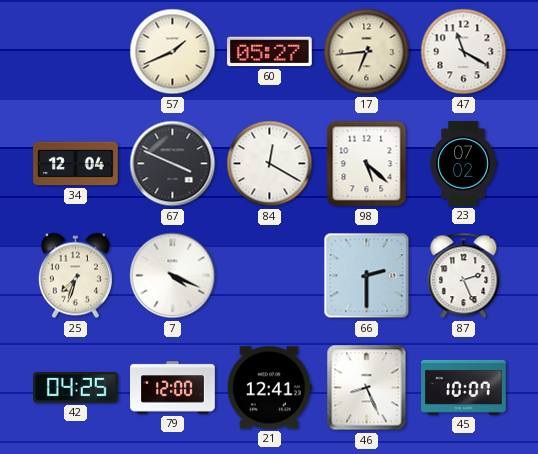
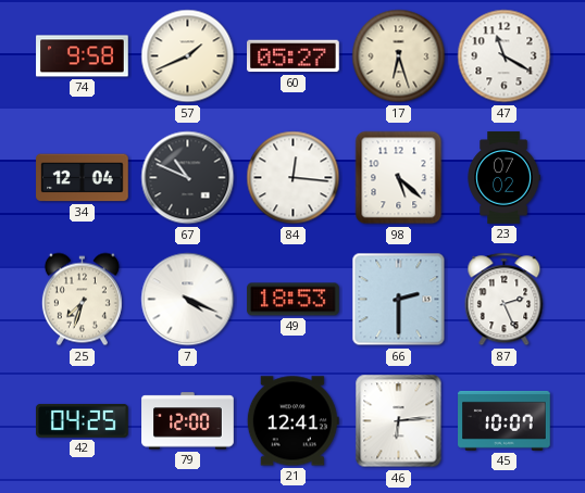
74: none -> 9:58 (83, 56)
17: 6:44 -> 6:27 (399, 56)
67: 3:49 -> 10:49 (188, 178)
84: 12:20 -> 12:16 (294, 178)
49: none -> 18:53 (294, 300)
46: 8:26 -> 6:14 (399, 421)
